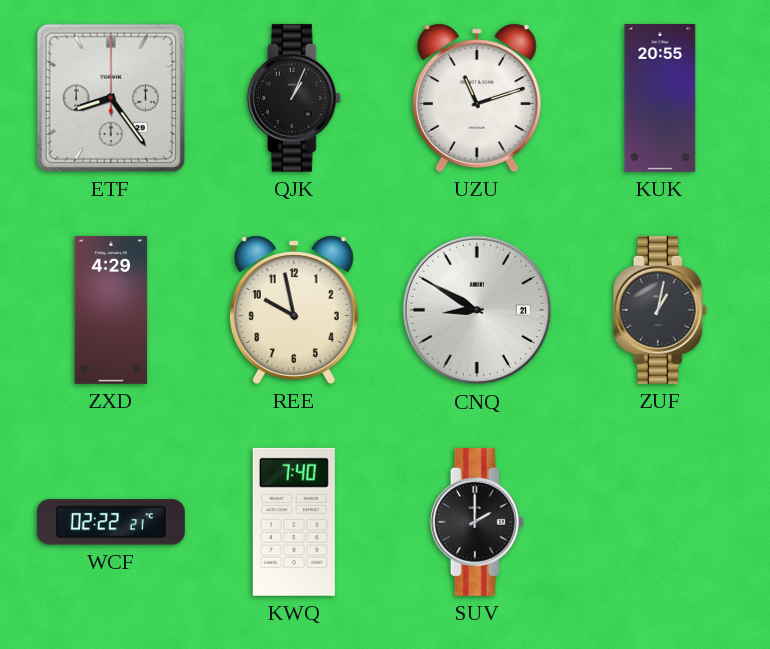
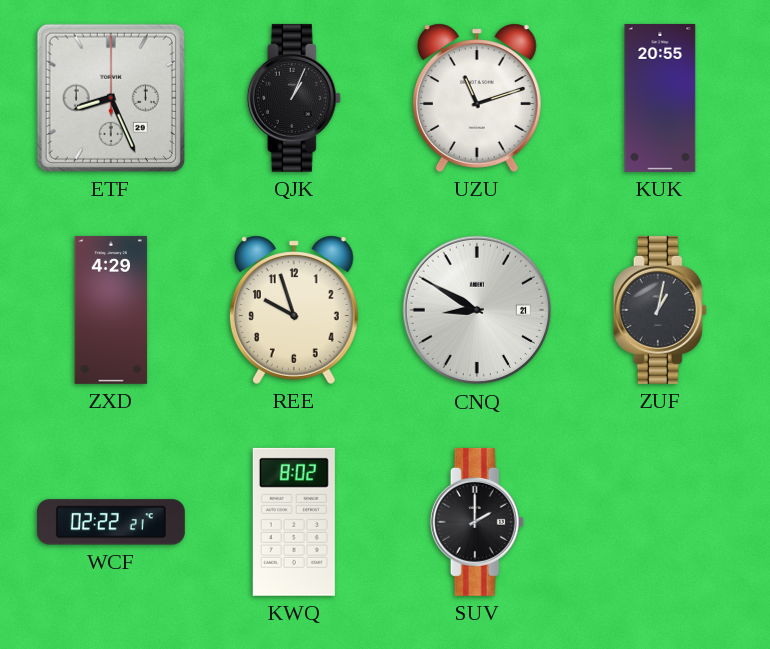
ETF: 8:24 -> 8:26 (111, 98)
REE: 9:58 -> 9:57 (294, 310)
KWQ: 7:40 -> 8:02 (294, 522)
